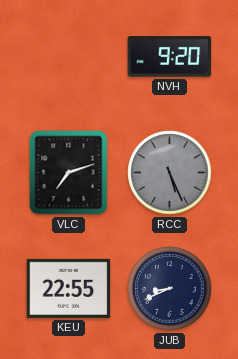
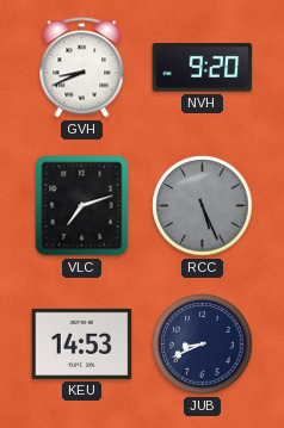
GVH: none -> 8:41 (82, 68)
KEU: 22:55 -> 14:53 (82, 343)
